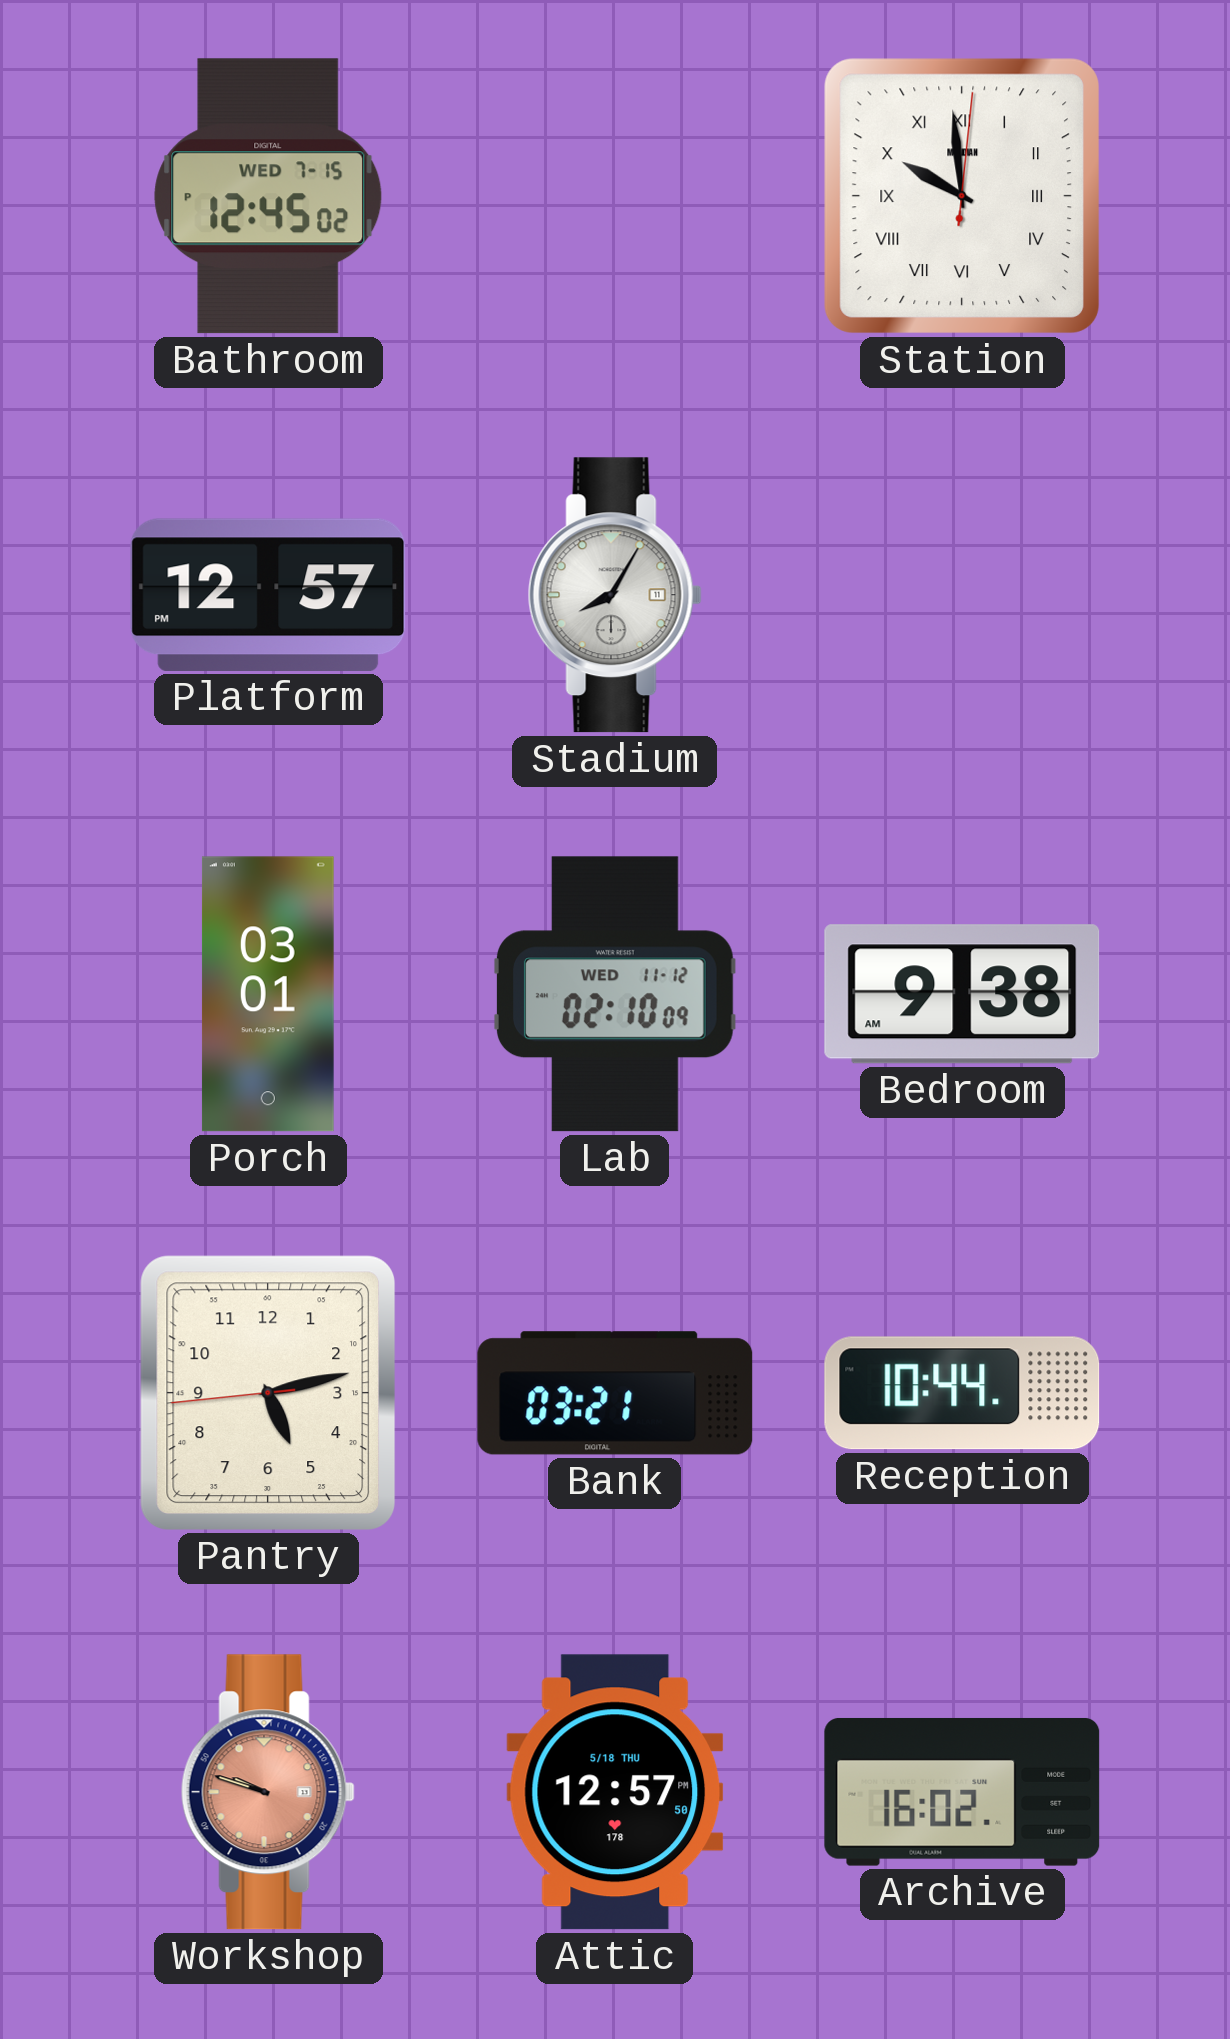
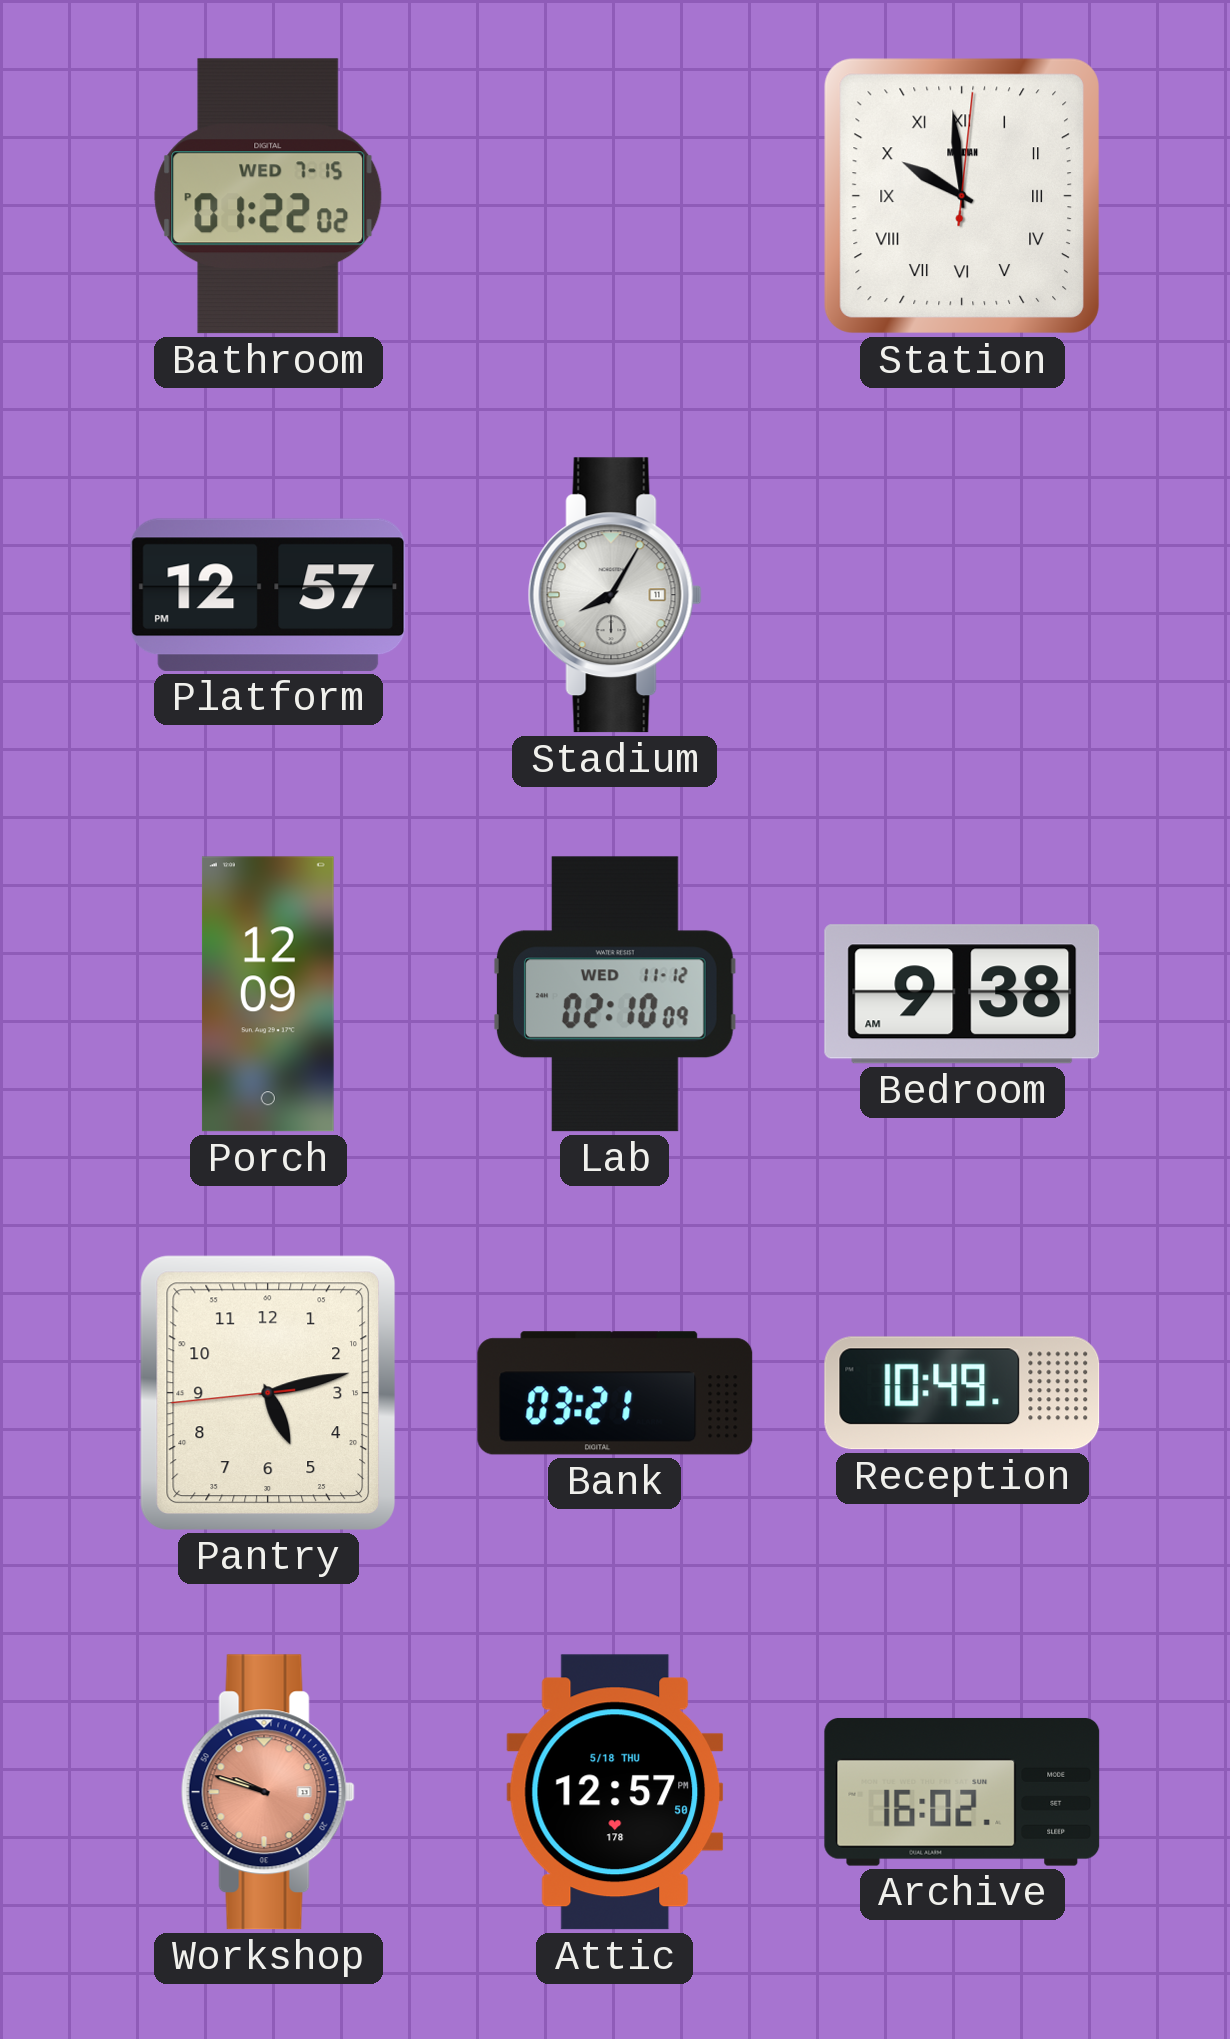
Bathroom: 12:45 -> 01:22 (268, 196)
Porch: 03:01 -> 12:09 (268, 994)
Reception: 10:44 -> 10:49 (962, 1393)
